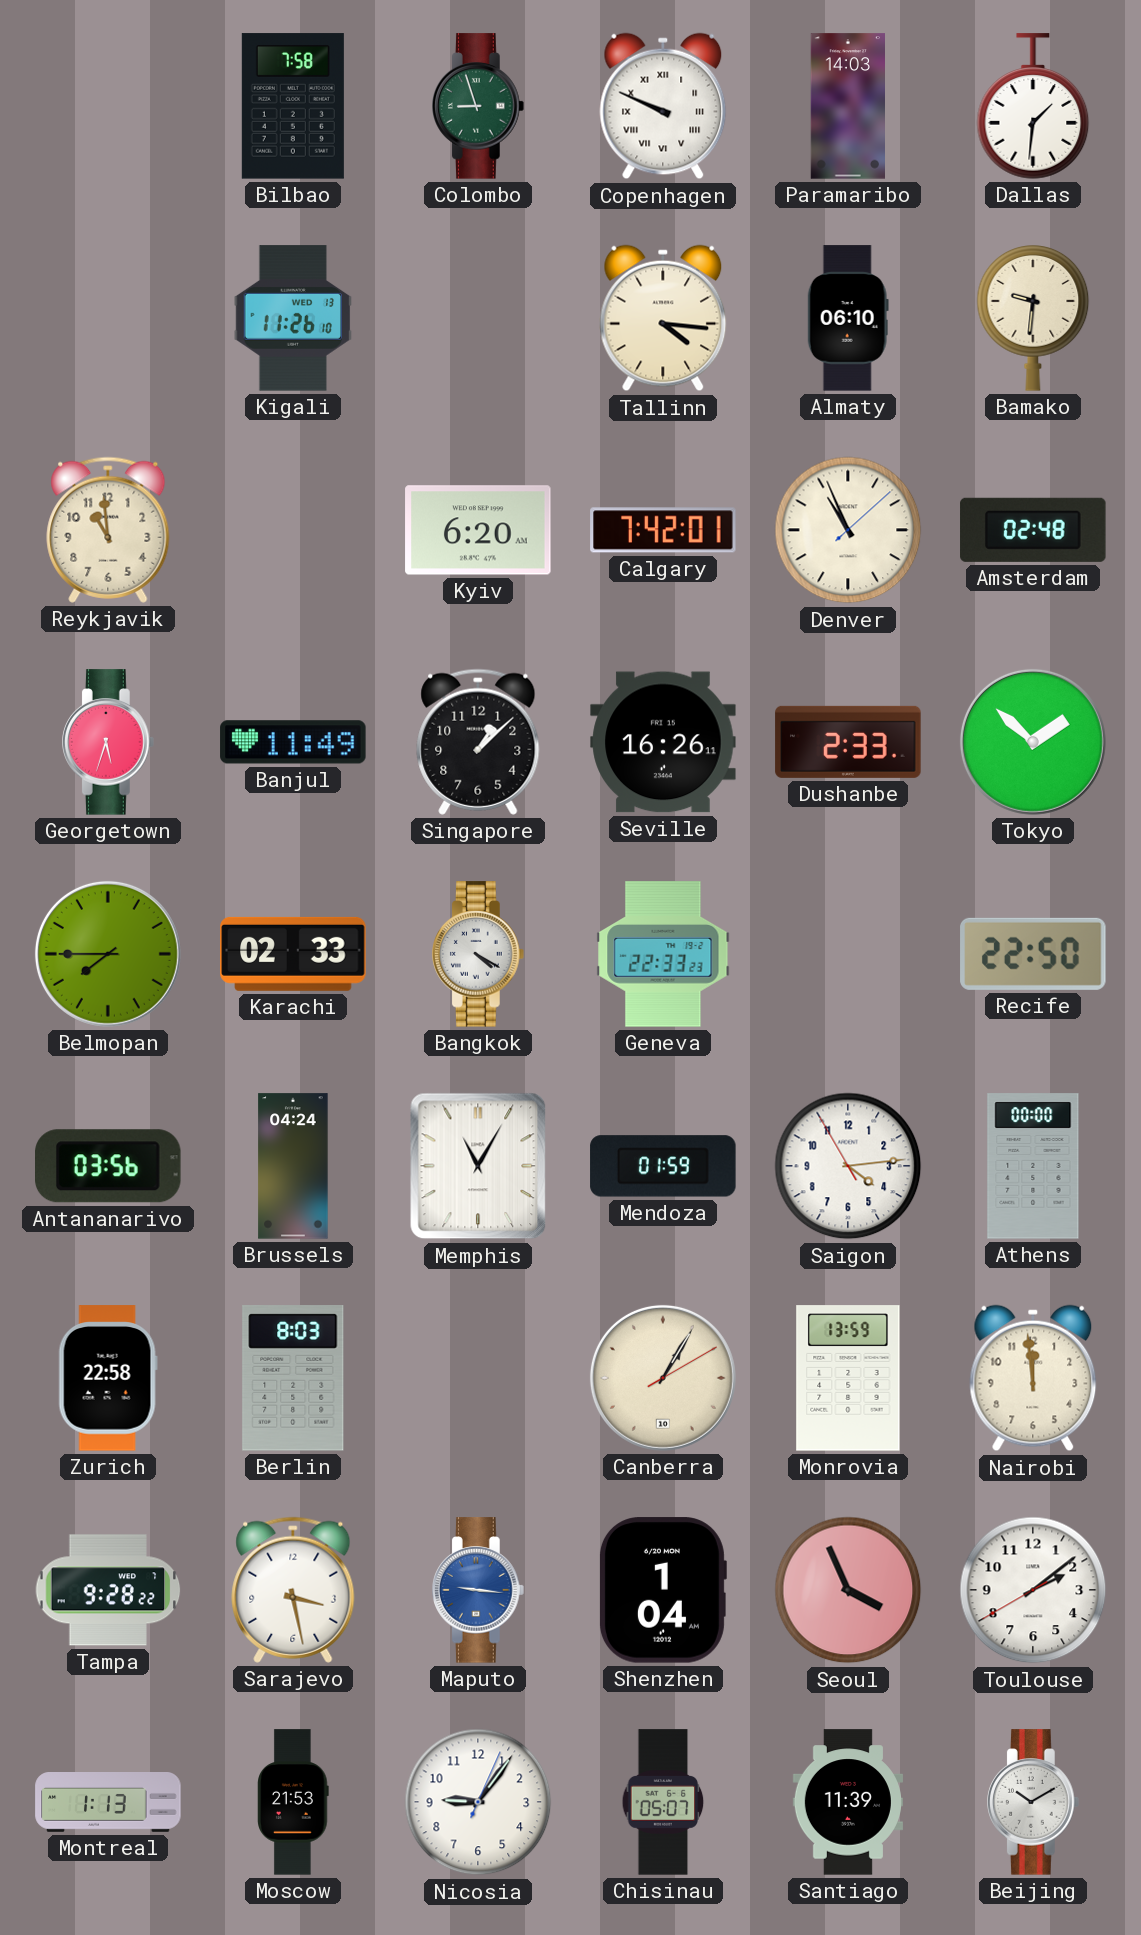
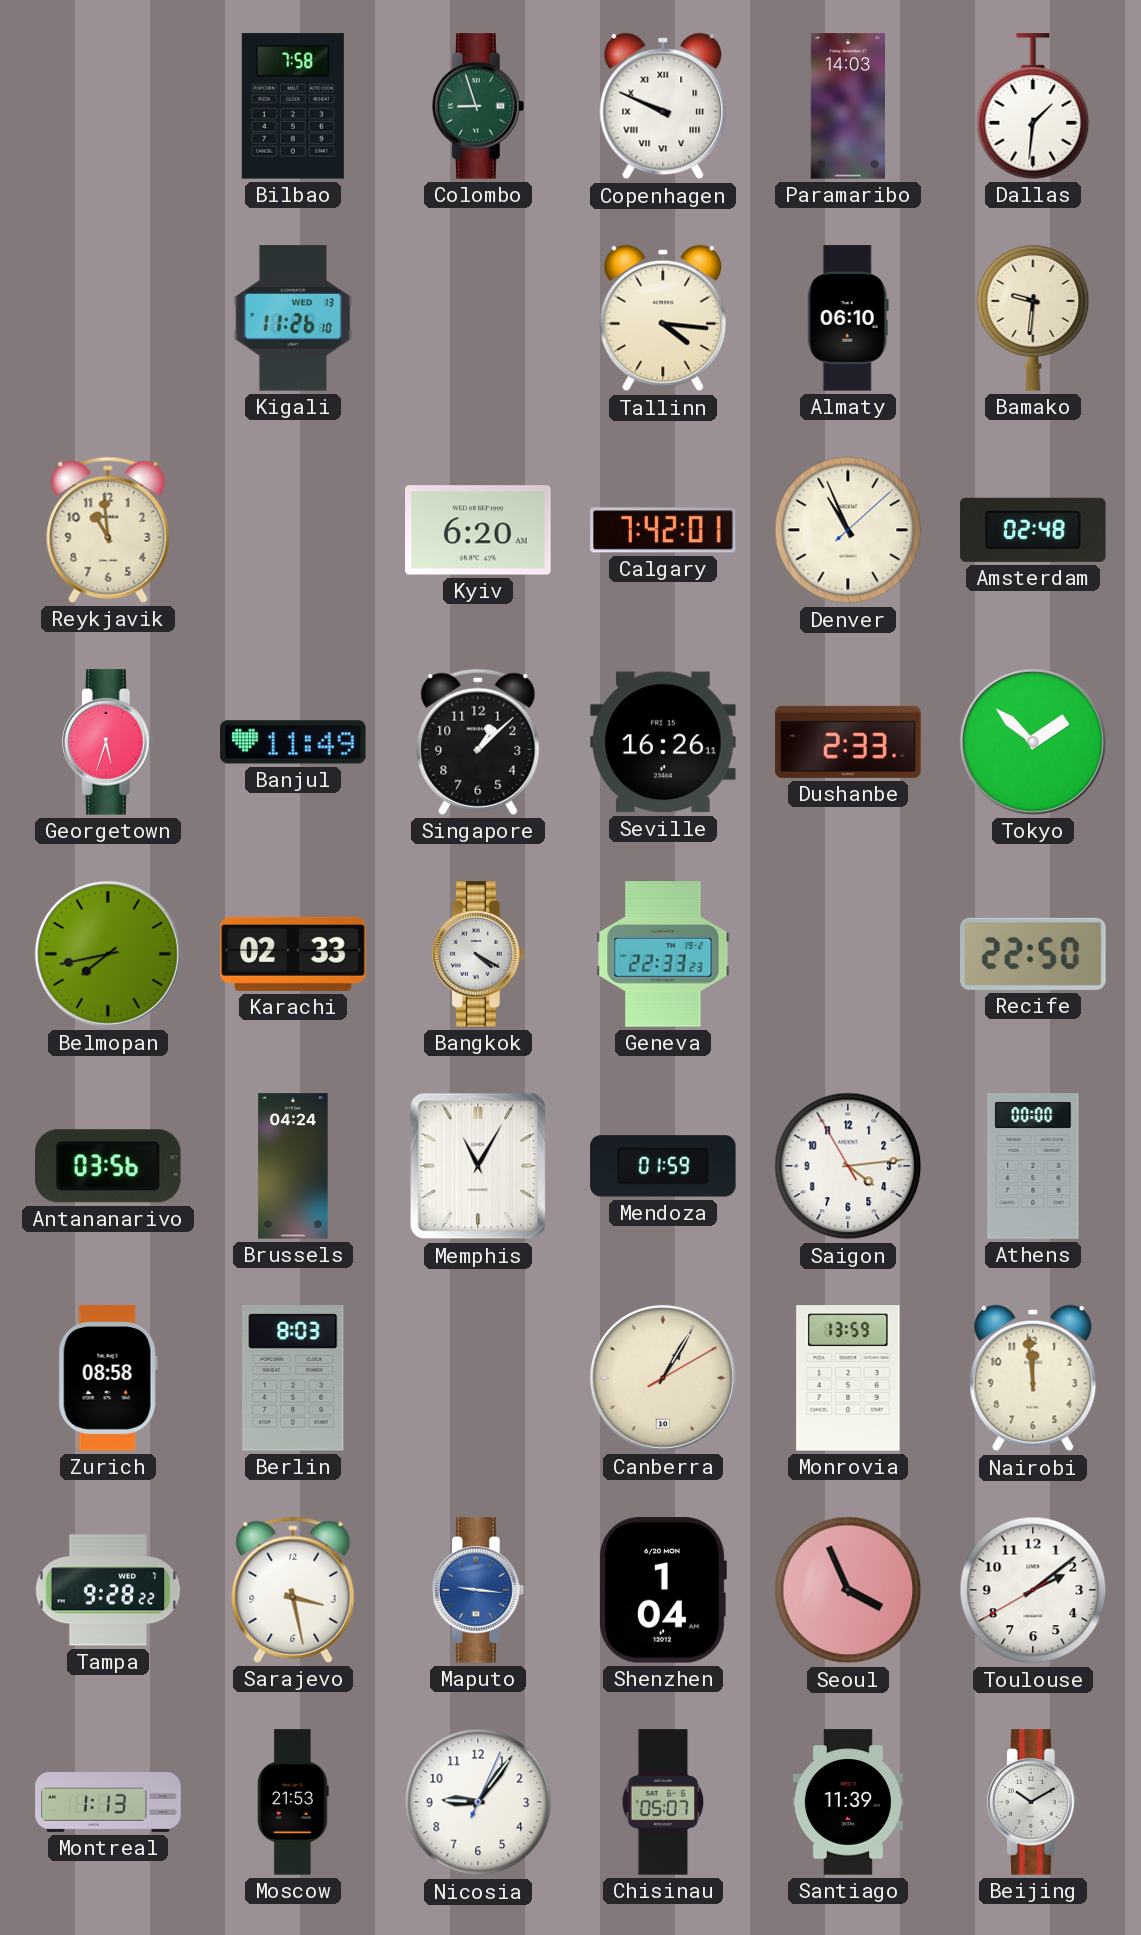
Belmopan: 7:45 -> 7:43 (108, 954)
Zurich: 22:58 -> 08:58 (108, 1378)
